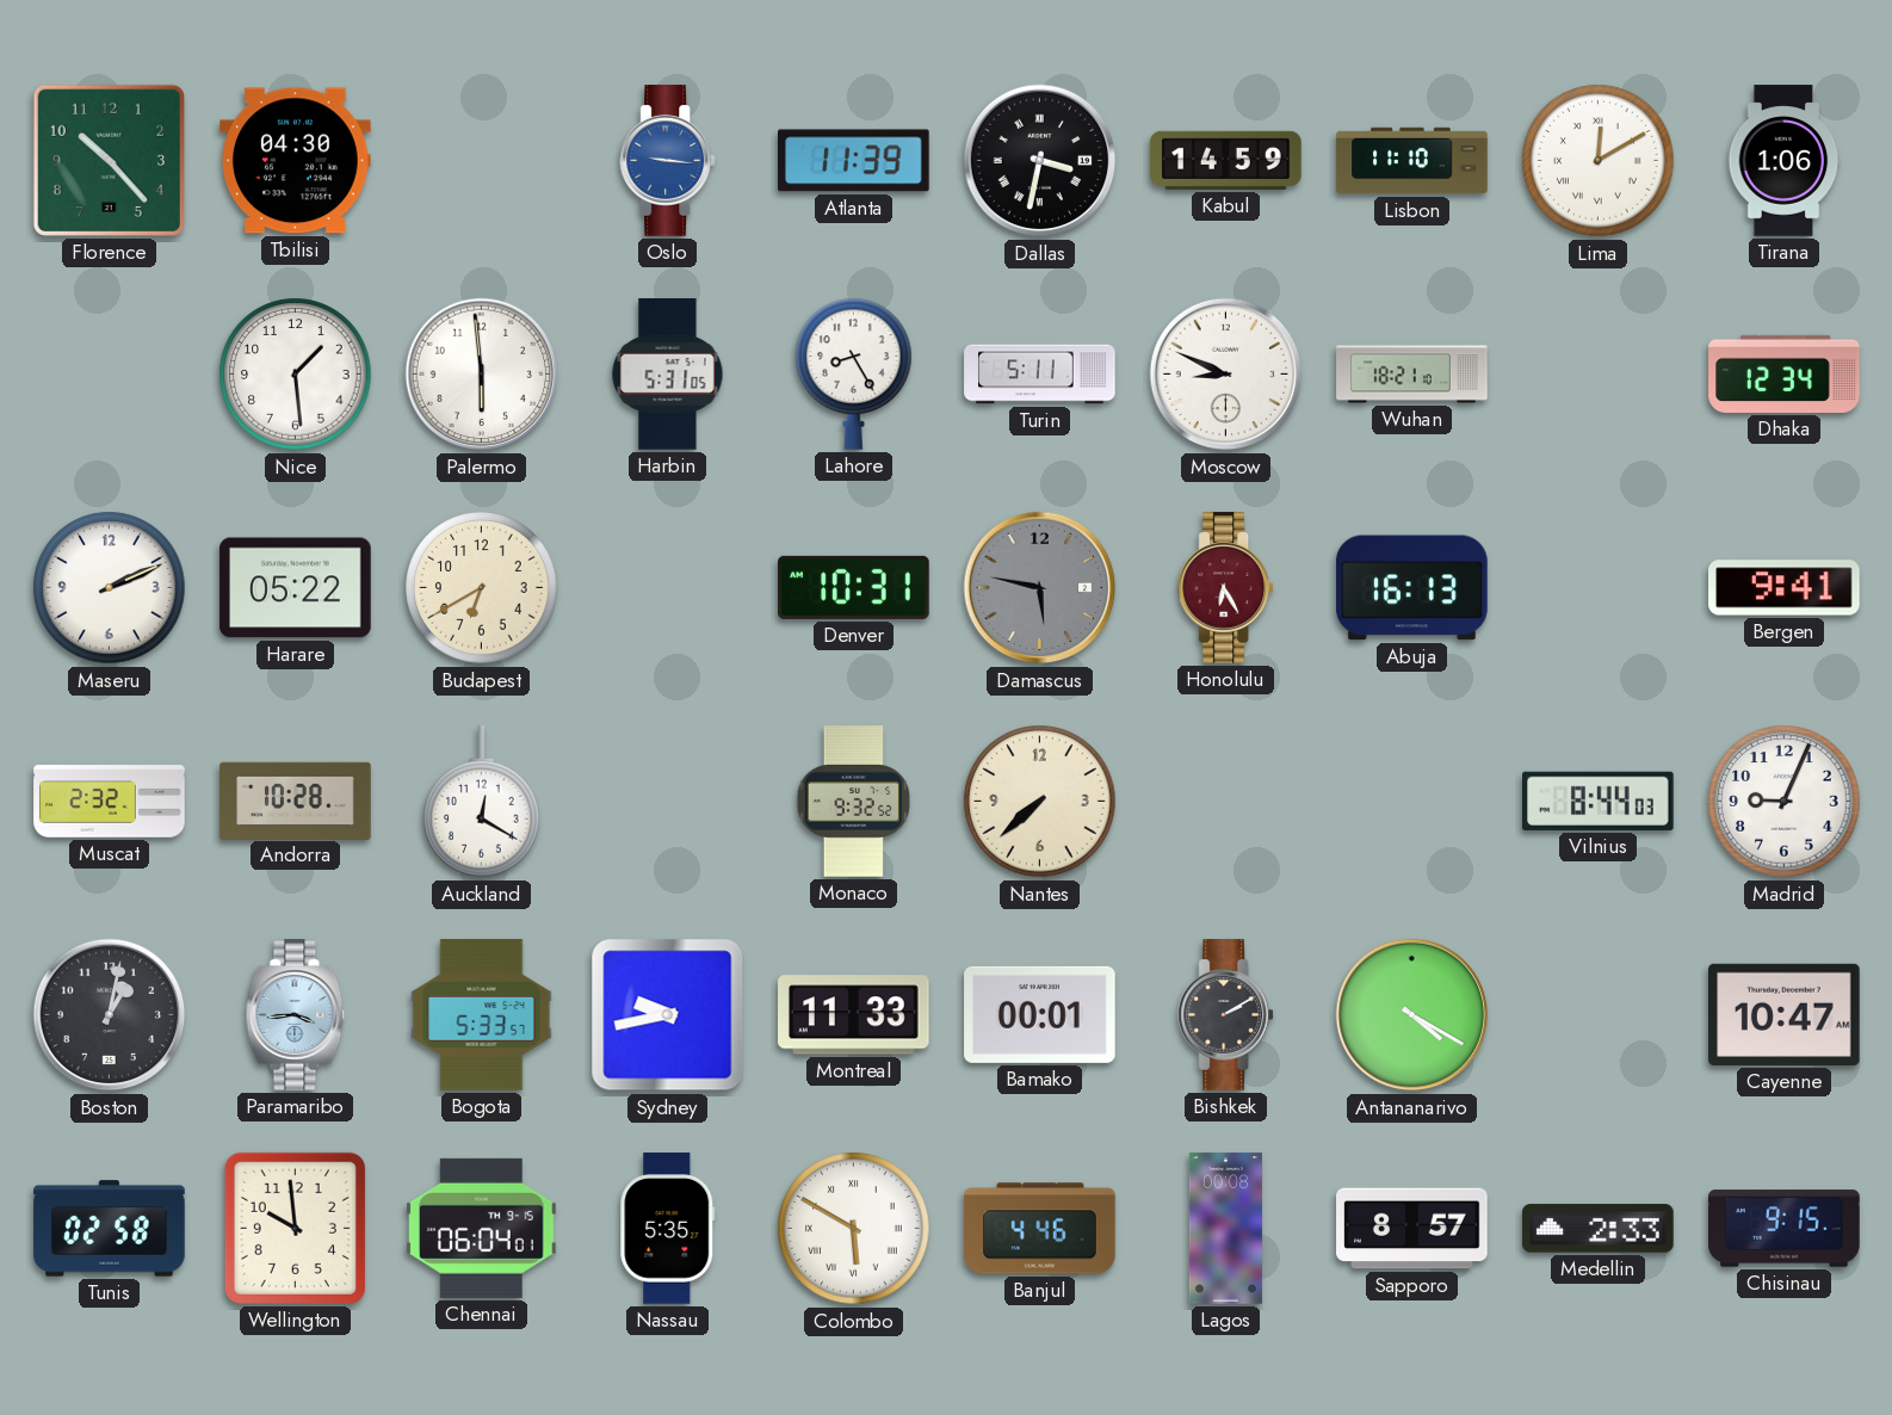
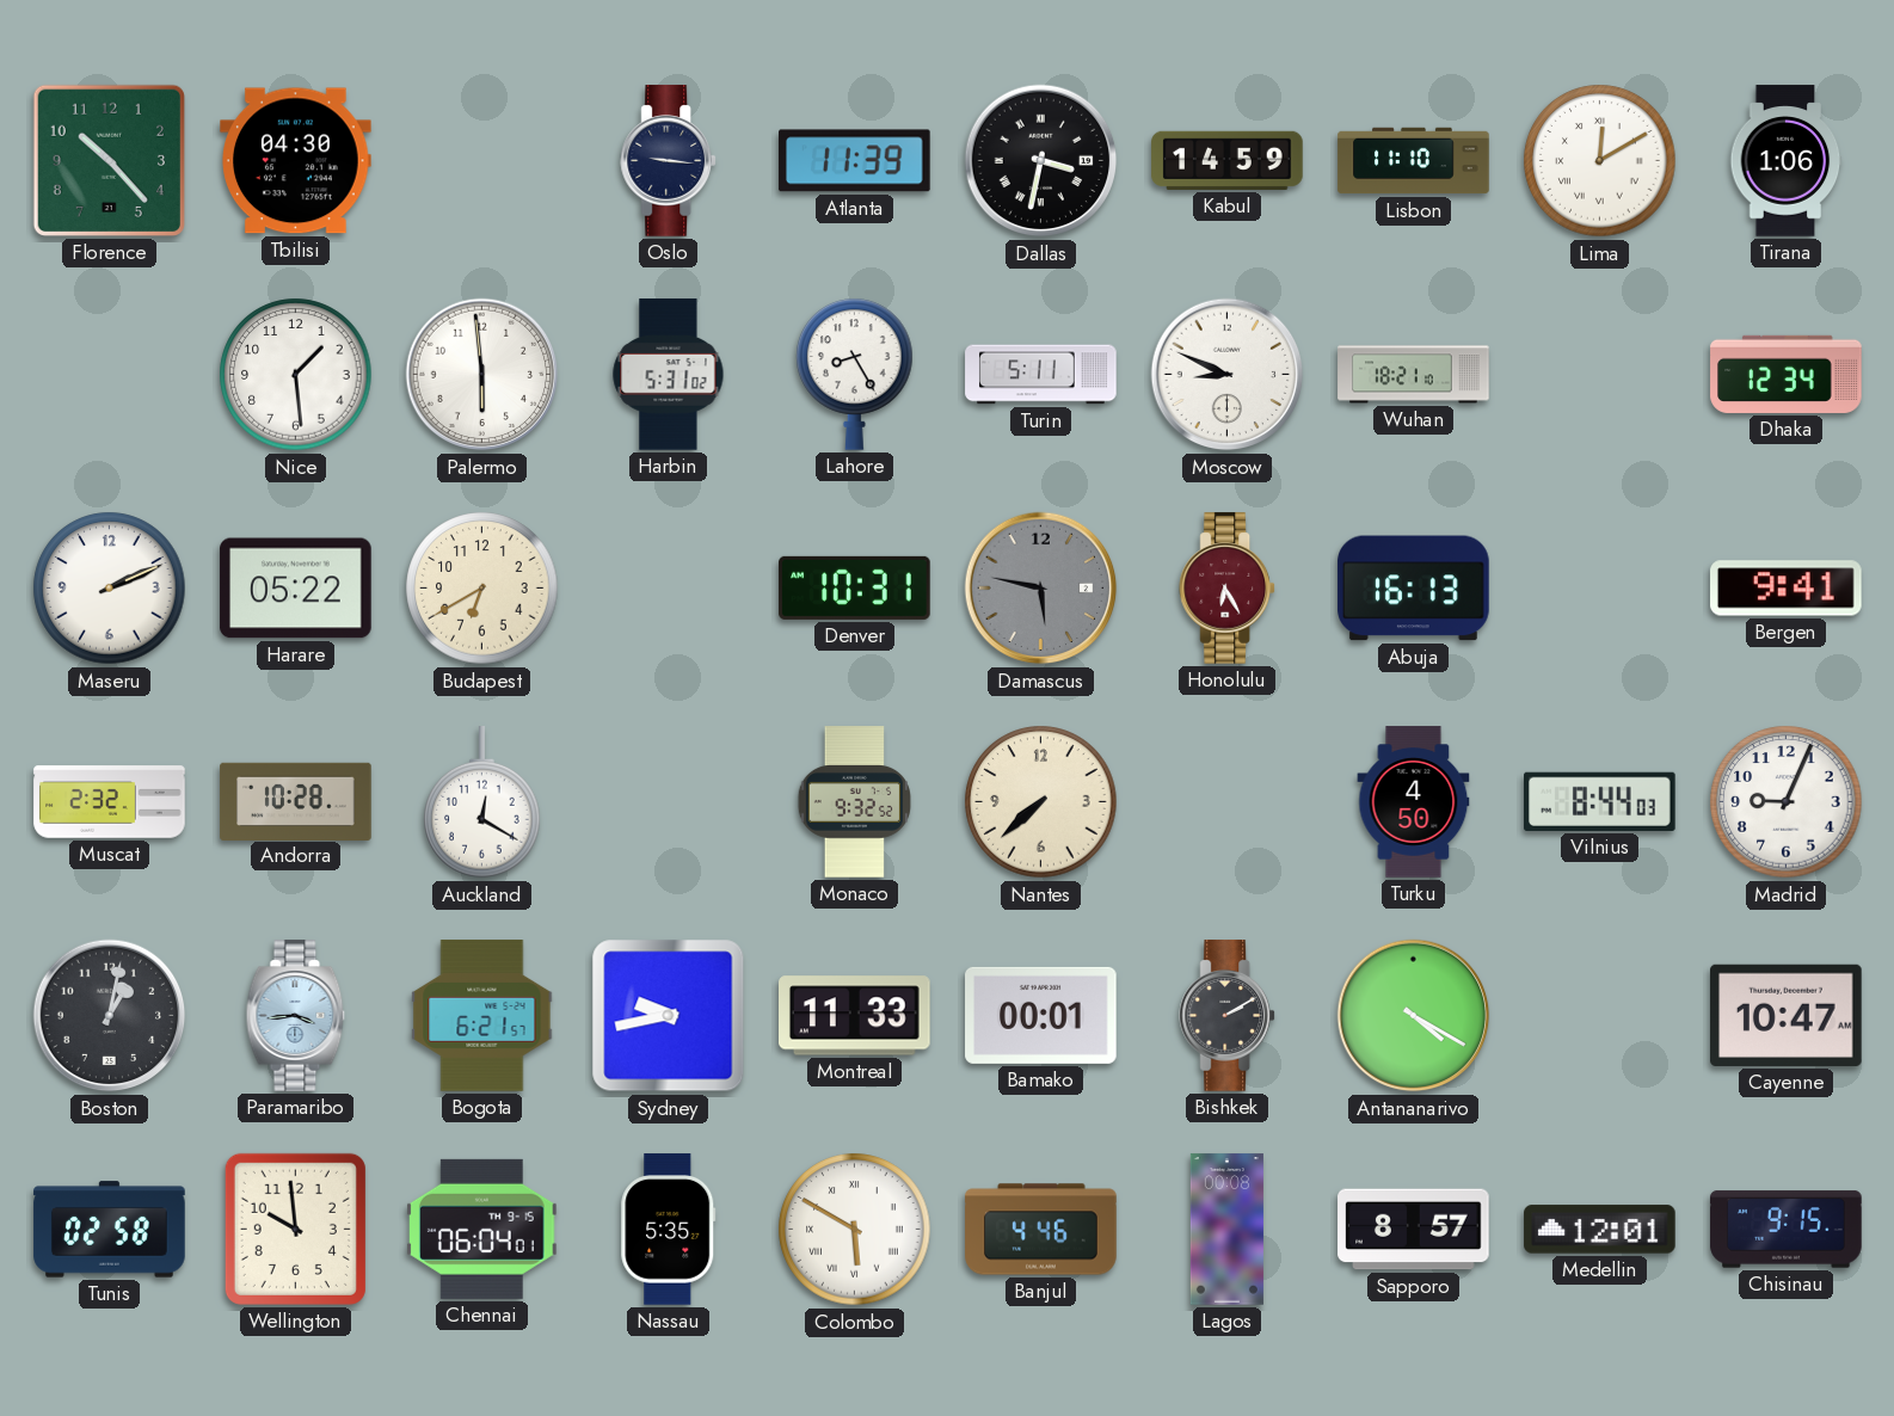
Oslo dial: blue -> navy (669, 161)
Harbin: 5:31:05 -> 5:31:02 (669, 375)
Turku: none -> 4:50 (1414, 802)
Bogota: 5:33 -> 6:21 (482, 1016)
Medellin: 2:33 -> 12:01 (1600, 1230)
